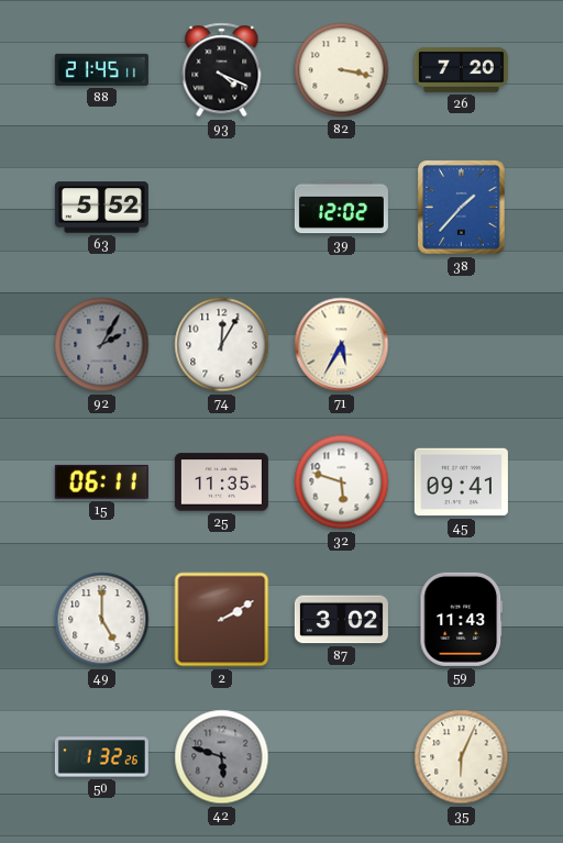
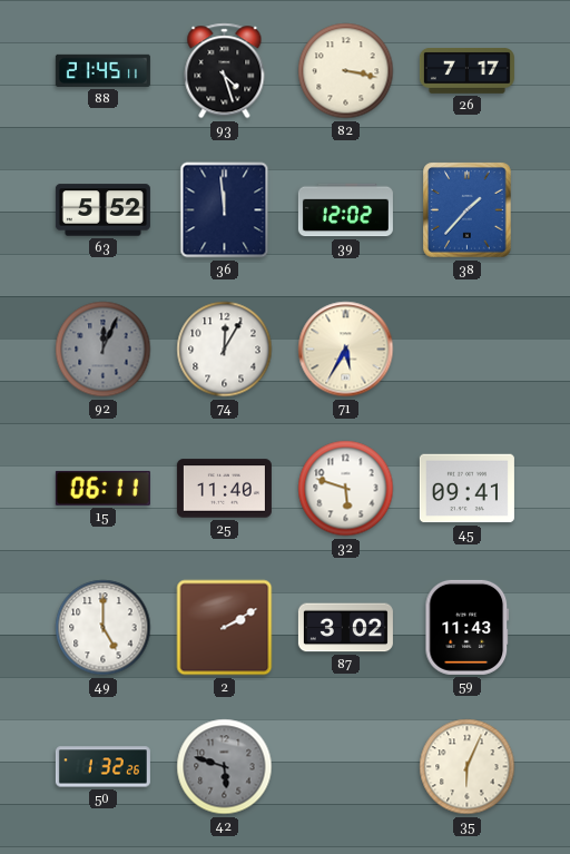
93: 4:19 -> 4:27 (225, 71)
26: 7:20 -> 7:17 (466, 71)
36: none -> 11:59 (225, 210)
92: 2:05 -> 12:04 (104, 350)
25: 11:35 -> 11:40 (224, 489)
